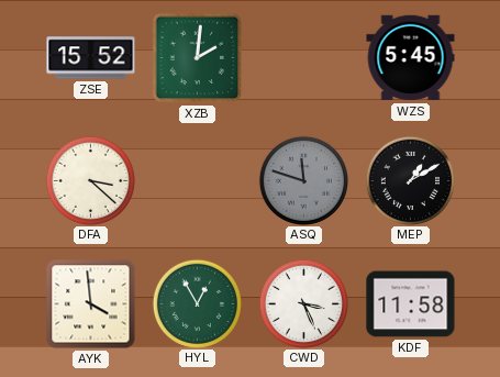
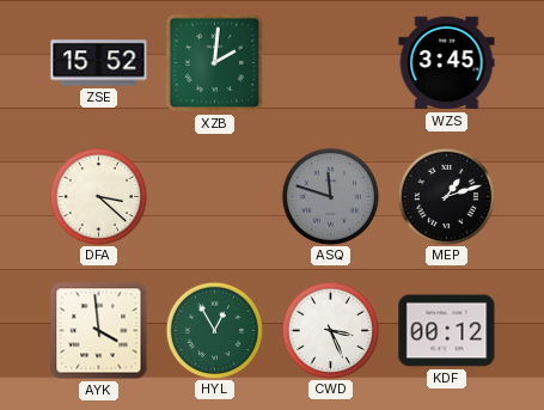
WZS: 5:45 -> 3:45 (447, 63)
MEP: 1:10 -> 1:12 (446, 196)
KDF: 11:58 -> 00:12 (447, 331)
